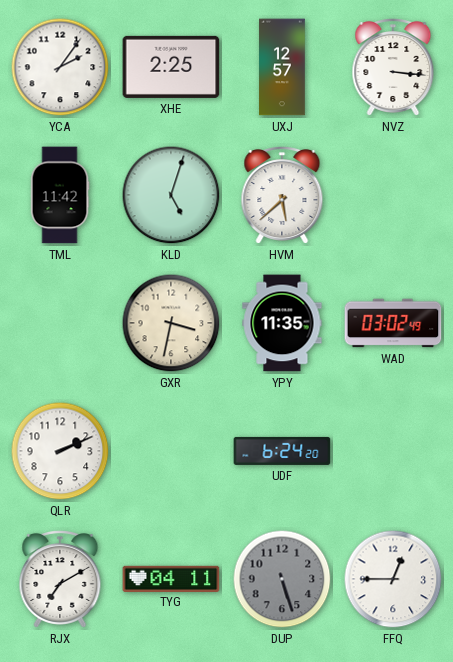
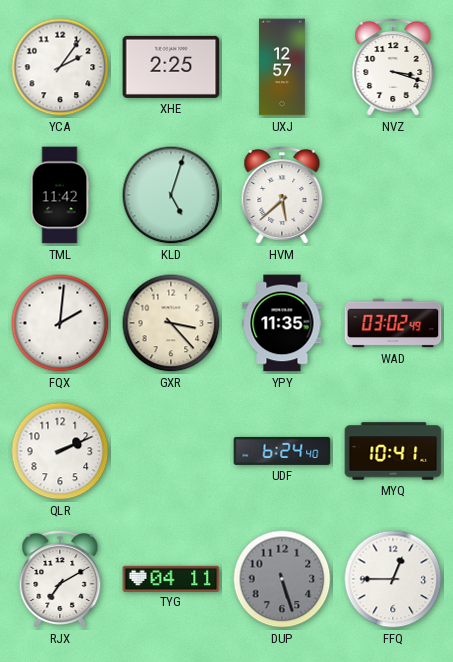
NVZ: 3:16 -> 3:18 (393, 68)
FQX: none -> 2:01 (60, 323)
GXR: 3:32 -> 3:23 (171, 323)
UDF: 6:24:20 -> 6:24:40 (282, 451)
MYQ: none -> 10:41 (393, 451)
